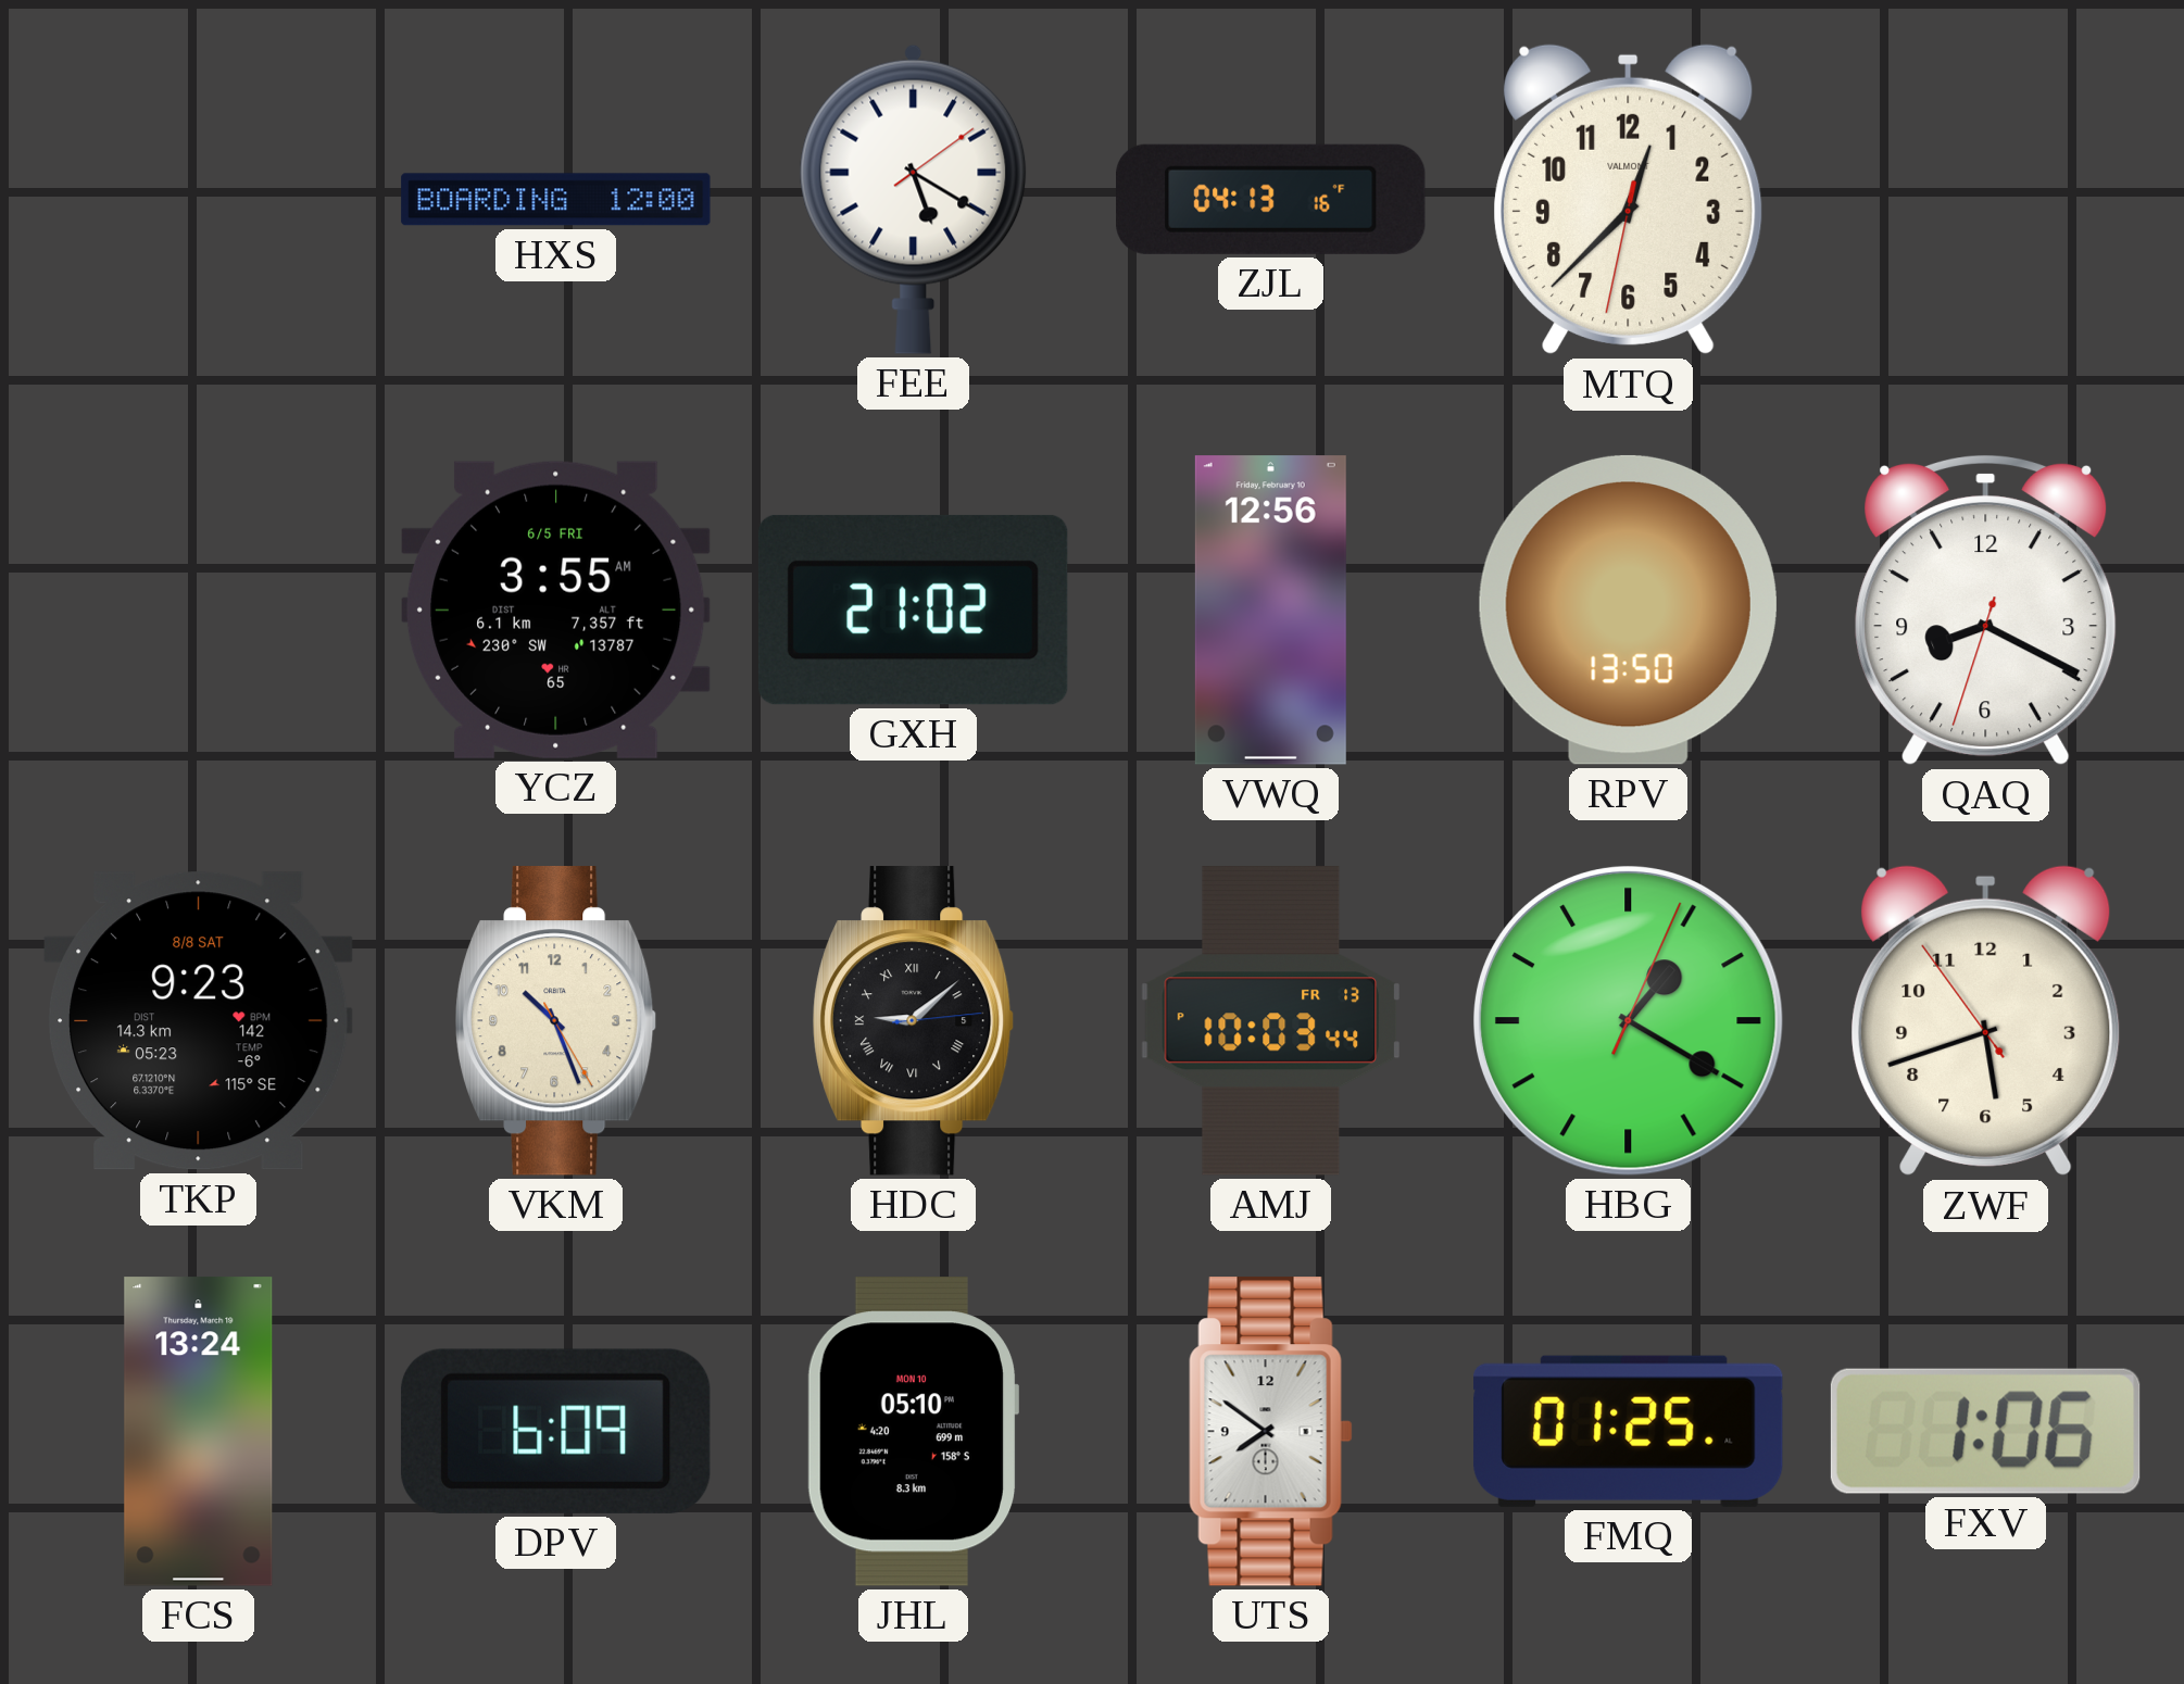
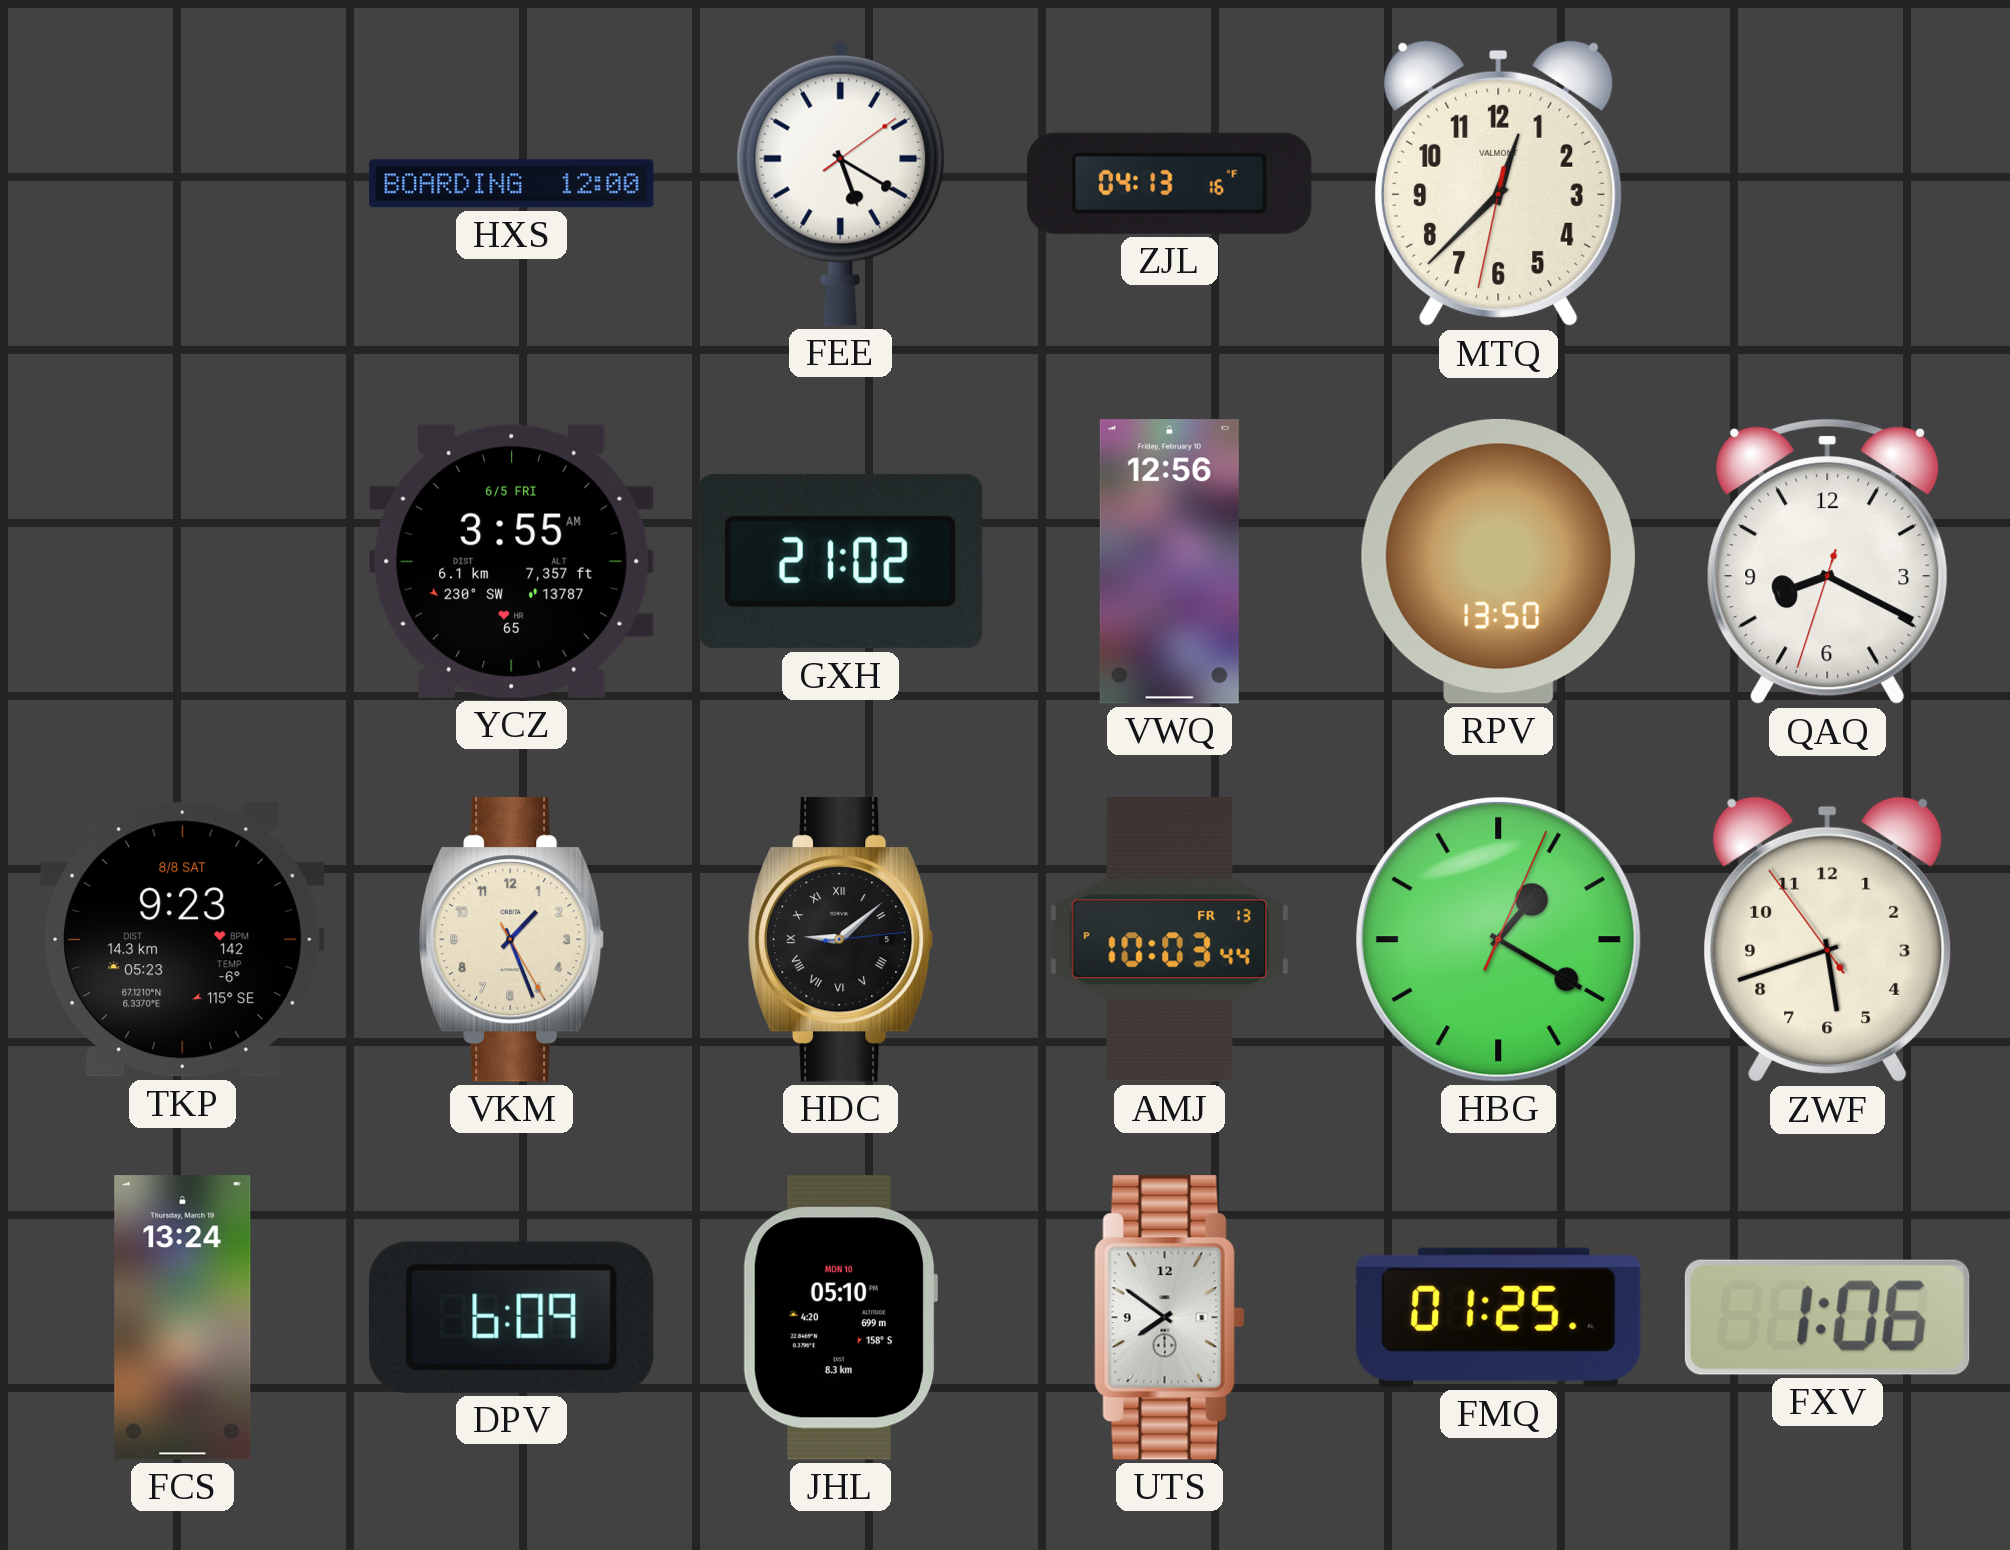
VKM: 10:26 -> 1:26 (513, 940)
